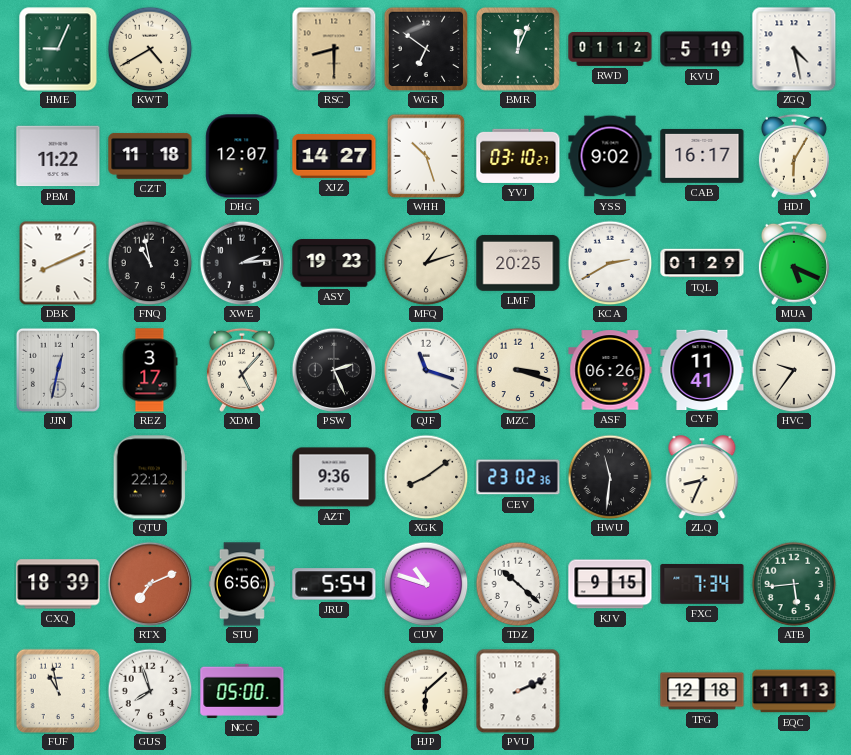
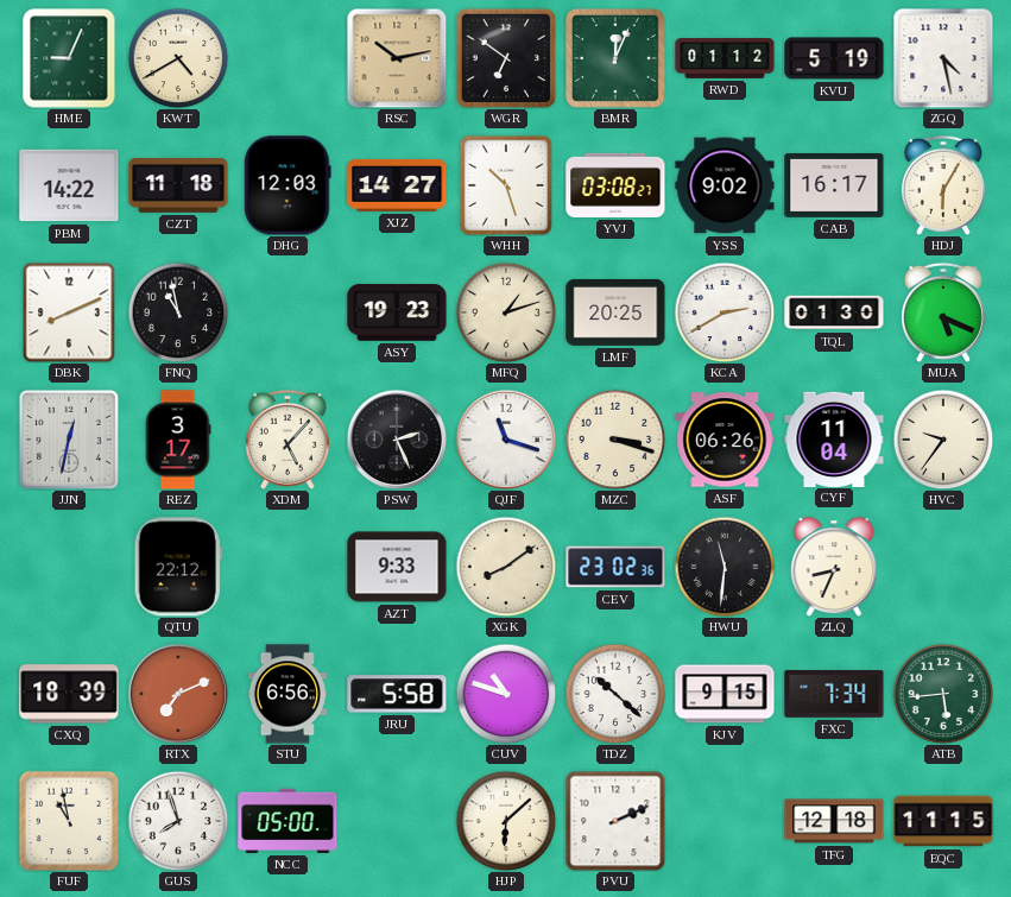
RSC: 8:30 -> 10:13 (397, 58)
PBM: 11:22 -> 14:22 (69, 185)
DHG: 12:07 -> 12:03 (287, 185)
YVJ: 03:10 -> 03:08 (615, 185)
XWE: 2:14 -> none (242, 263)
TQL: 01:29 -> 01:30 (834, 312)
CYF: 11:41 -> 11:04 (834, 438)
AZT: 9:36 -> 9:33 (397, 567)
JRU: 5:54 -> 5:58 (397, 694)
EQC: 11:13 -> 11:15 (943, 821)
